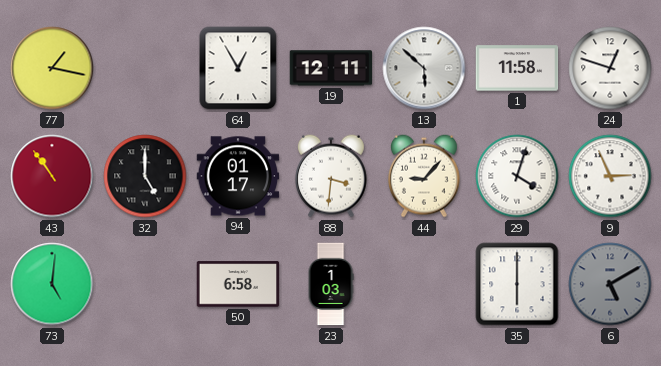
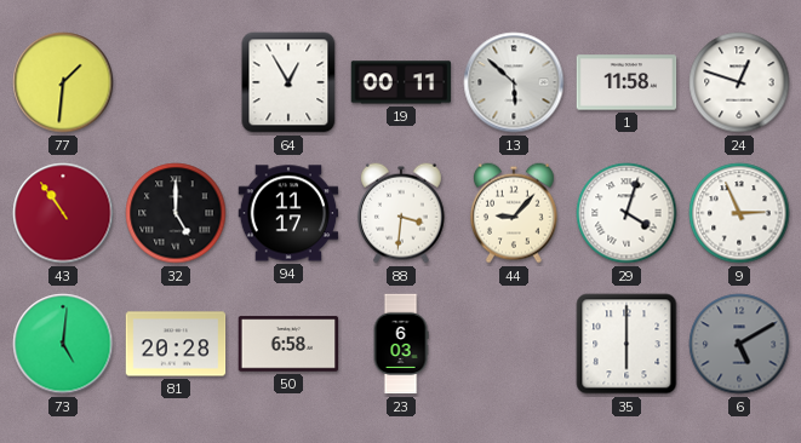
77: 1:17 -> 1:31 (63, 82)
19: 12:11 -> 00:11 (401, 82)
94: 01:17 -> 11:17 (288, 213)
81: none -> 20:28 (176, 344)
23: 1:03 -> 6:03 (401, 344)
